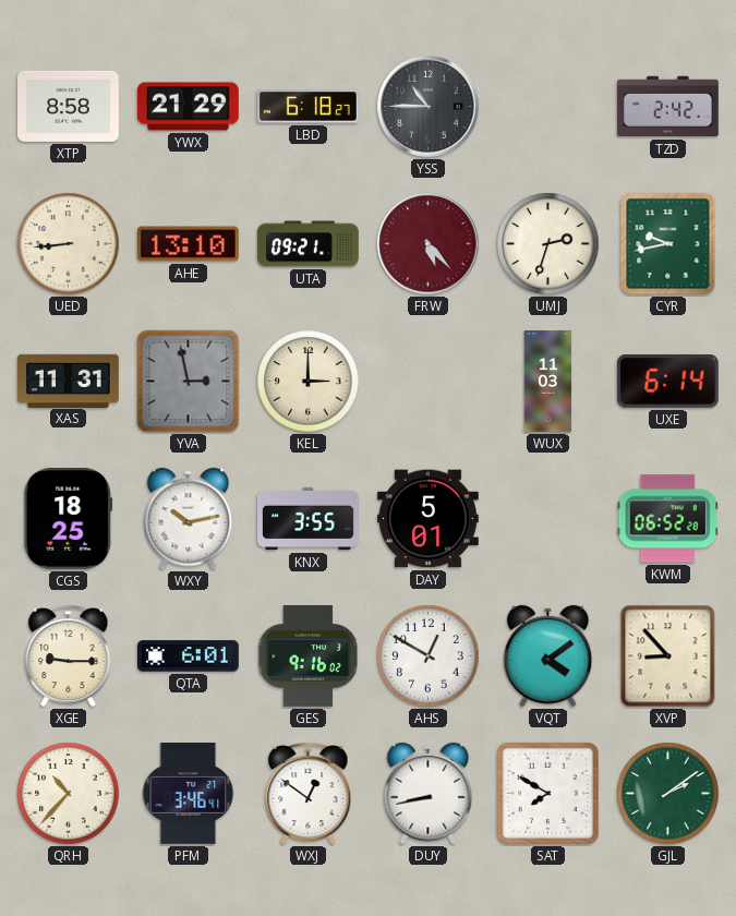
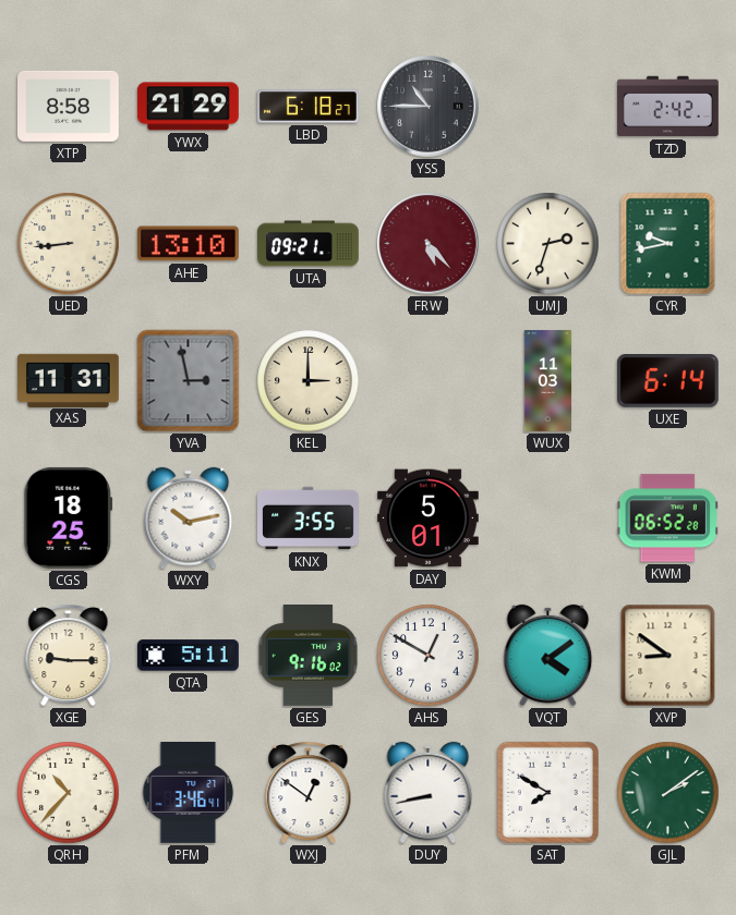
QTA: 6:01 -> 5:11 (189, 656)
XVP: 8:53 -> 8:51 (668, 656)
